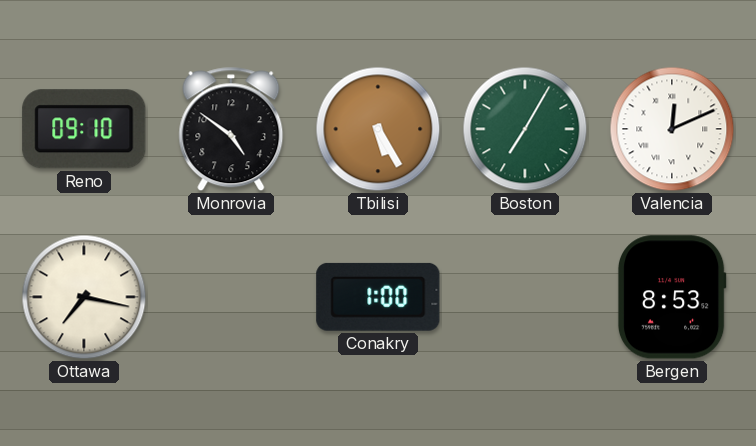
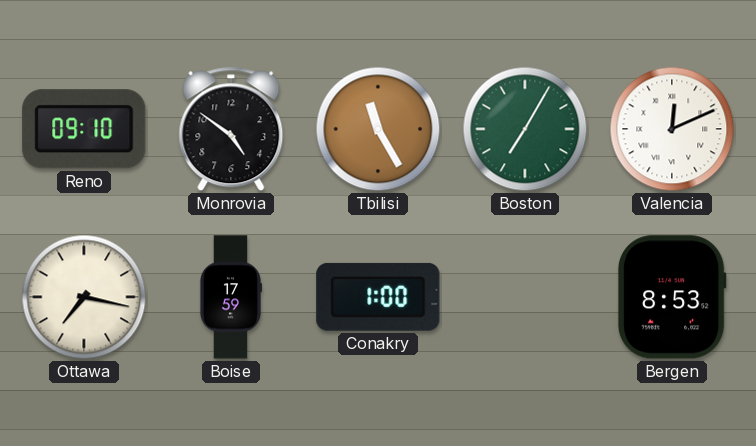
Tbilisi: 5:25 -> 11:25 (378, 129)
Boise: none -> 17:59 (230, 297)
